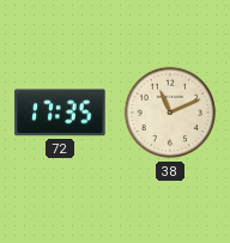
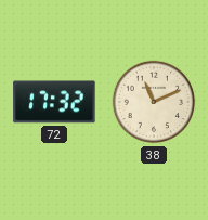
72: 17:35 -> 17:32 (54, 102)
